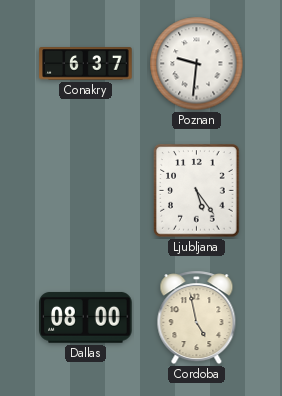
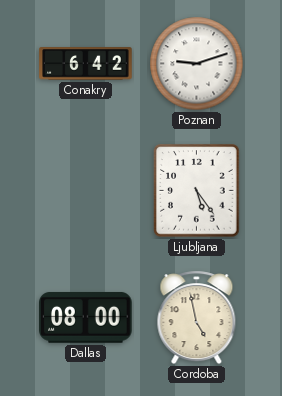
Conakry: 6:37 -> 6:42 (86, 64)
Poznan: 9:31 -> 9:12 (197, 64)
